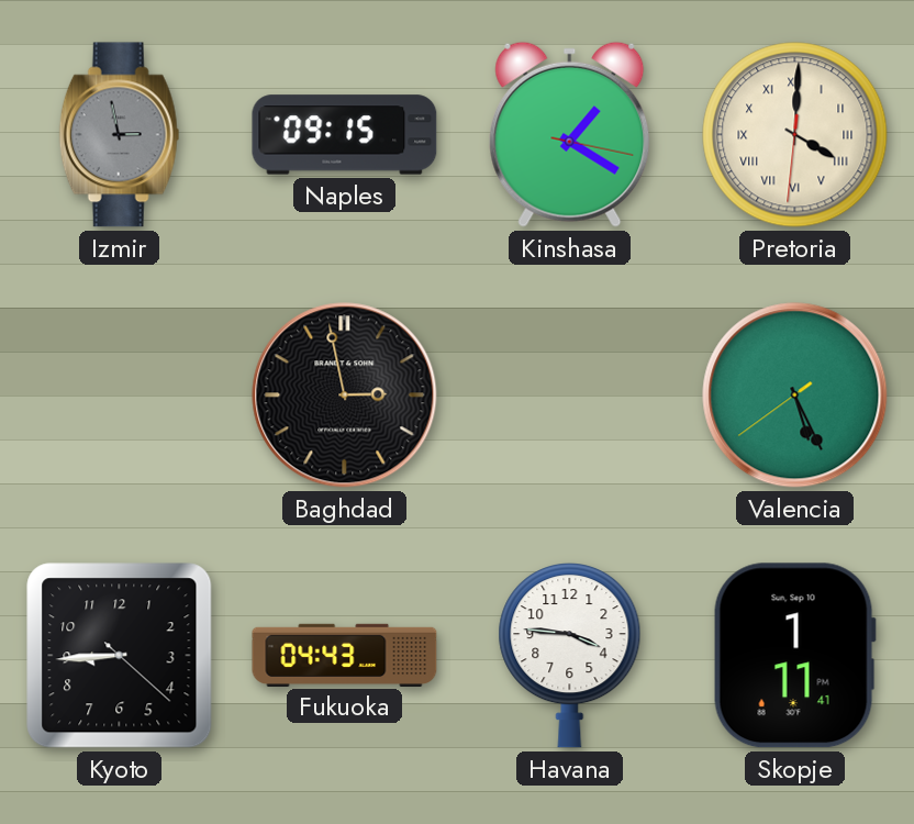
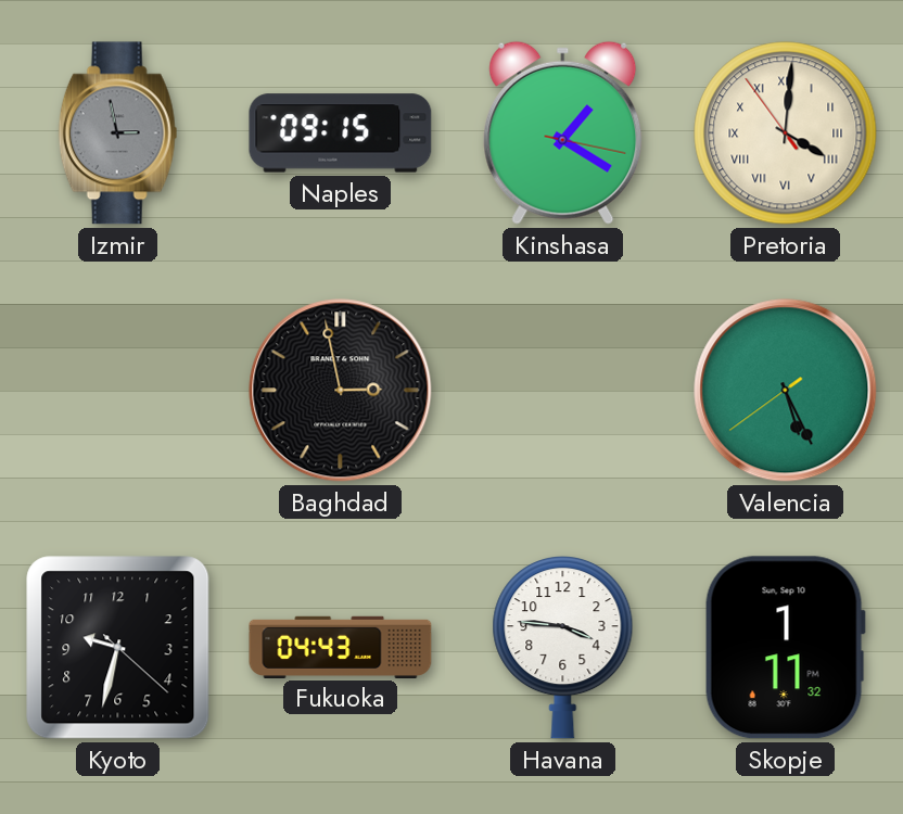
Pretoria: 4:00:31 -> 4:00:54 (786, 133)
Kyoto: 8:44 -> 9:32 (118, 648)
Skopje: 1:11:41 -> 1:11:32 (785, 648)
